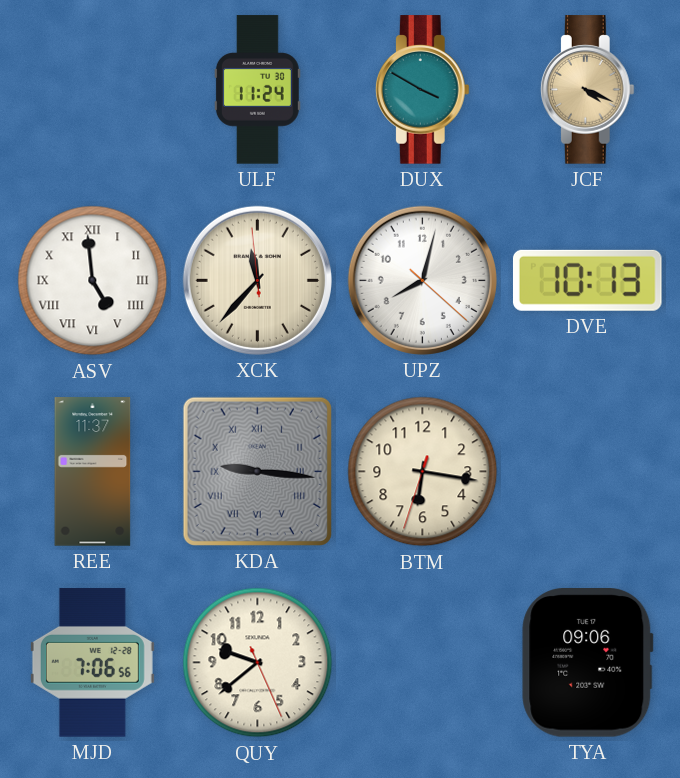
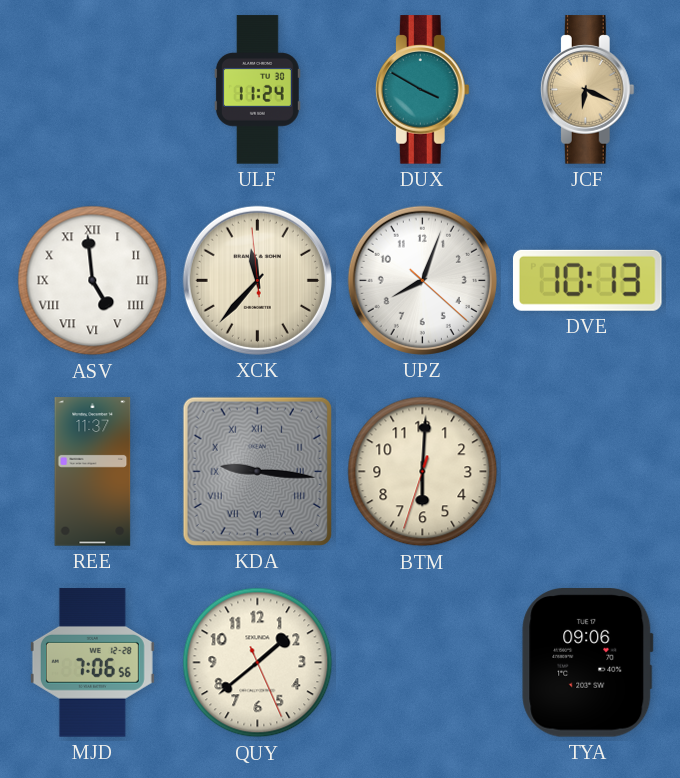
JCF: 4:19 -> 6:19 (587, 90)
UPZ: 8:02 -> 8:03 (422, 280)
BTM: 6:16 -> 6:00 (423, 472)
QUY: 9:38 -> 1:38 (258, 663)
